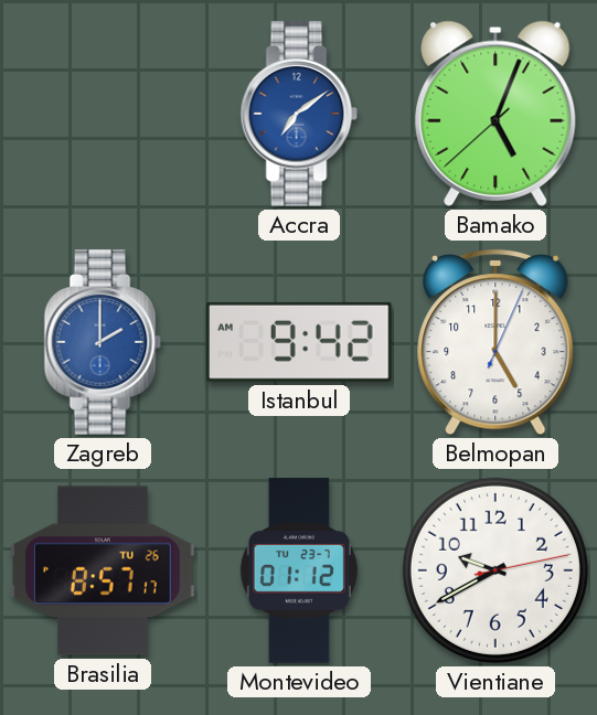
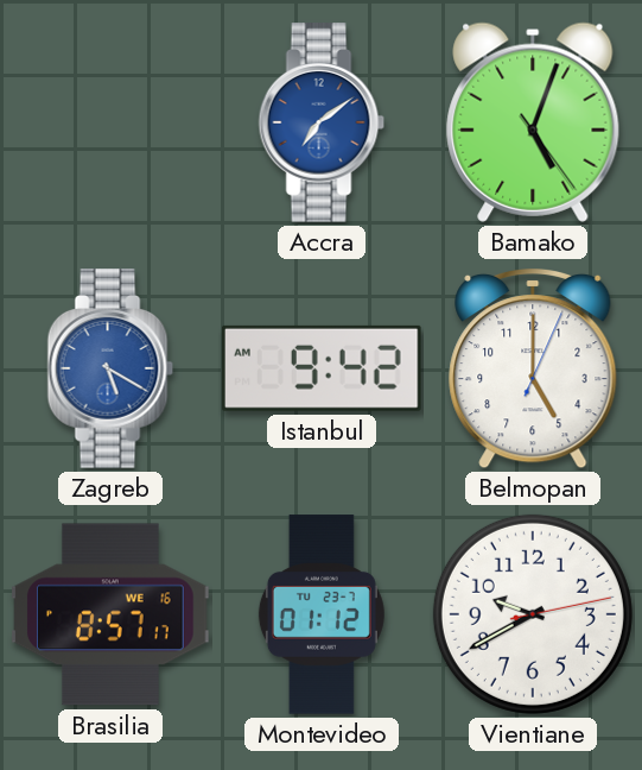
Bamako: 5:03:38 -> 5:03:24 (533, 122)
Zagreb: 2:00 -> 5:20 (110, 368)
Brasilia date: TU 26 -> WE 16 (110, 614)
